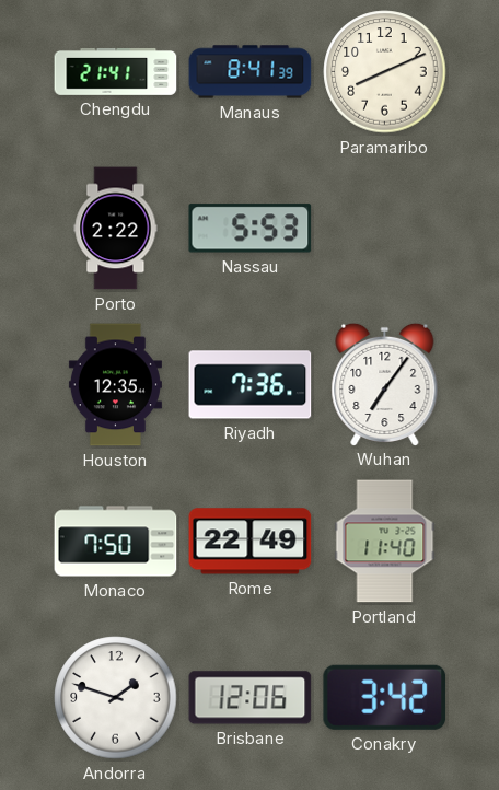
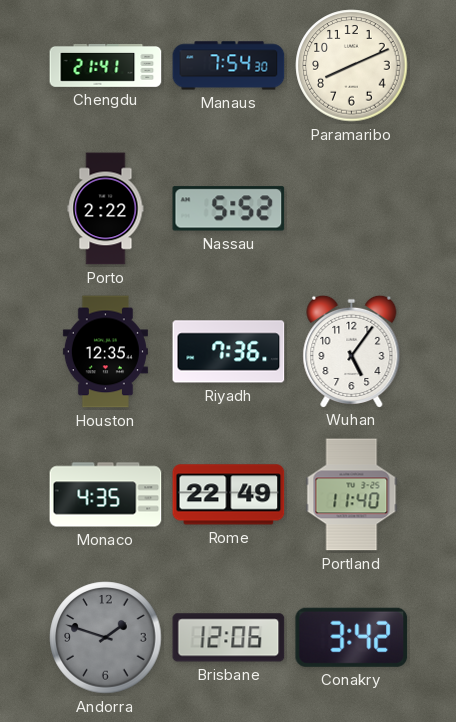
Manaus: 8:41 -> 7:54 (229, 66)
Nassau: 5:53 -> 5:52 (229, 209)
Wuhan: 7:06 -> 5:06 (352, 351)
Monaco: 7:50 -> 4:35 (106, 495)
Andorra dial: white -> grey (106, 638)
